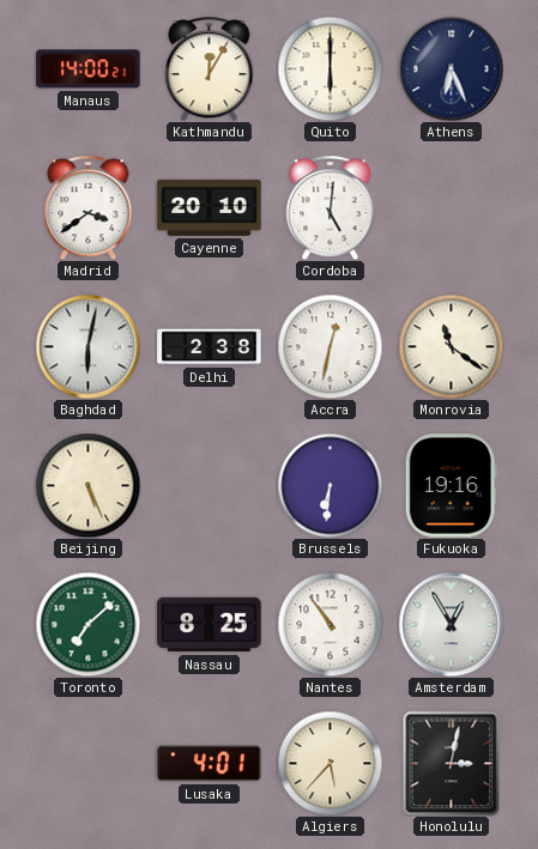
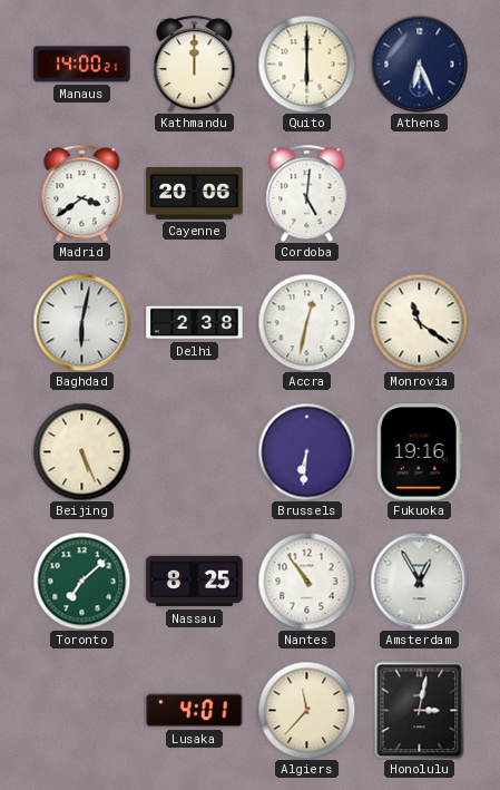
Kathmandu: 12:05 -> 12:00 (195, 64)
Cayenne: 20:10 -> 20:06 (195, 193)
Algiers: 5:37 -> 11:37 (306, 710)
